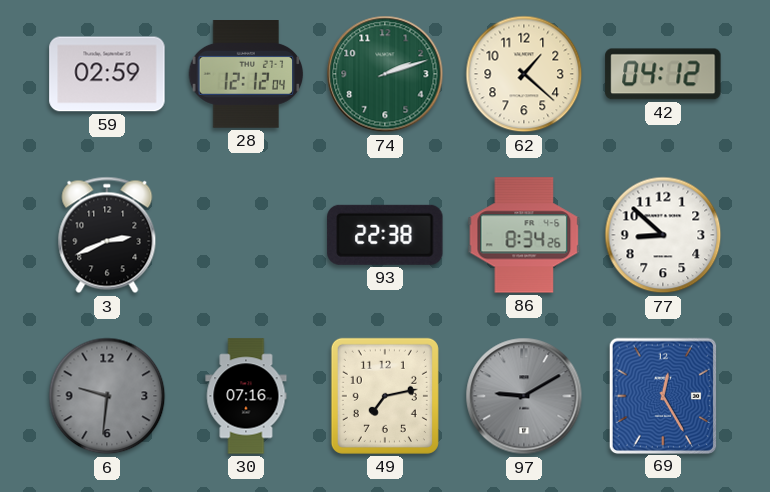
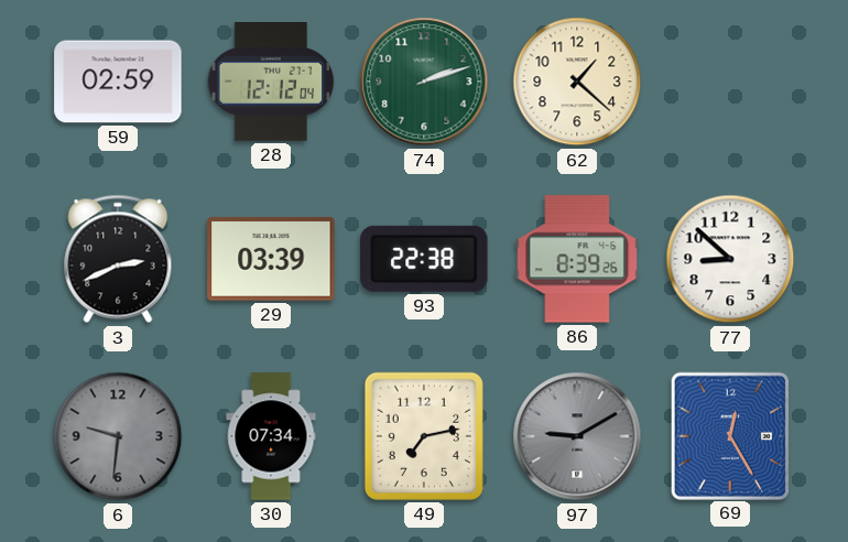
42: 04:12 -> none (663, 74)
29: none -> 03:39 (271, 259)
86: 8:34 -> 8:39 (577, 259)
30: 07:16 -> 07:34 (271, 436)
